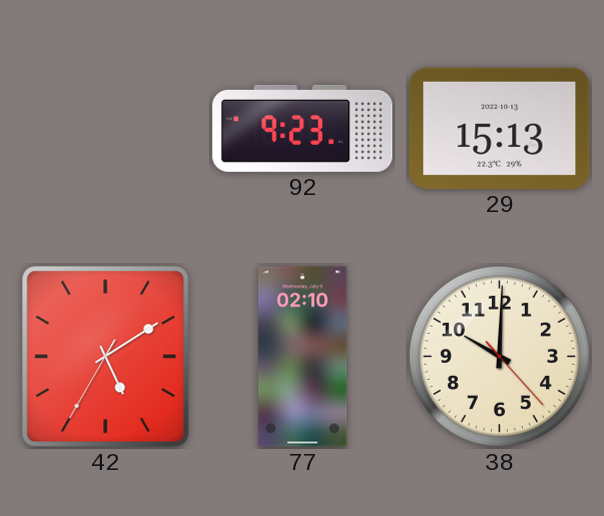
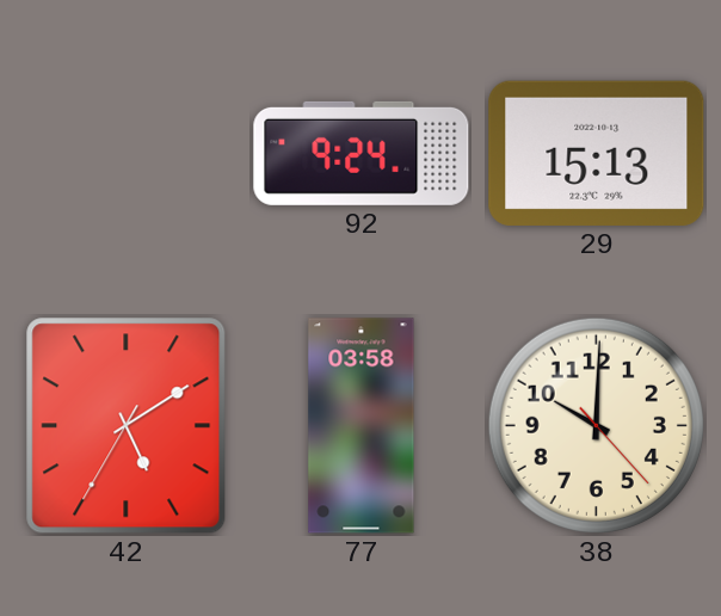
92: 9:23 -> 9:24 (362, 153)
77: 02:10 -> 03:58 (362, 426)
